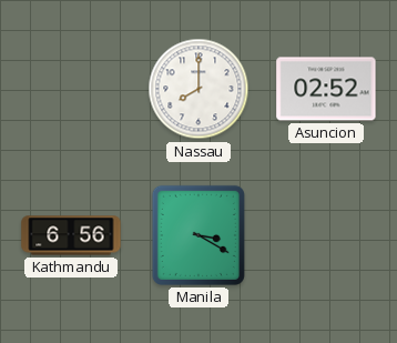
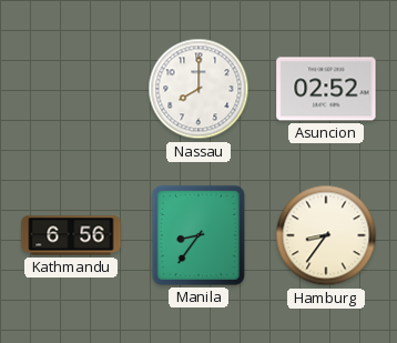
Manila: 3:20 -> 8:36 (198, 235)
Hamburg: none -> 8:36 (326, 235)
